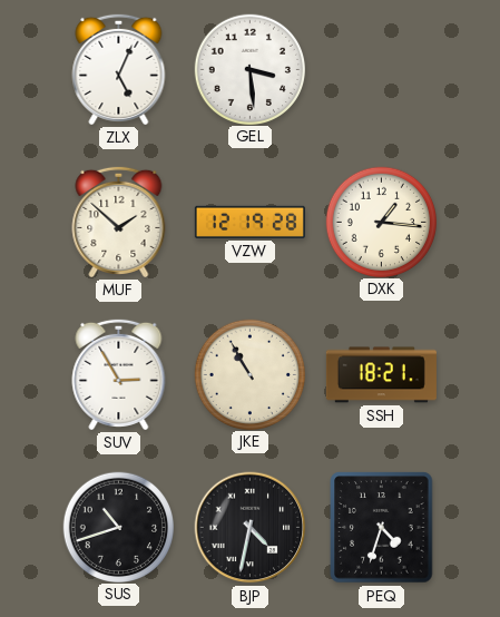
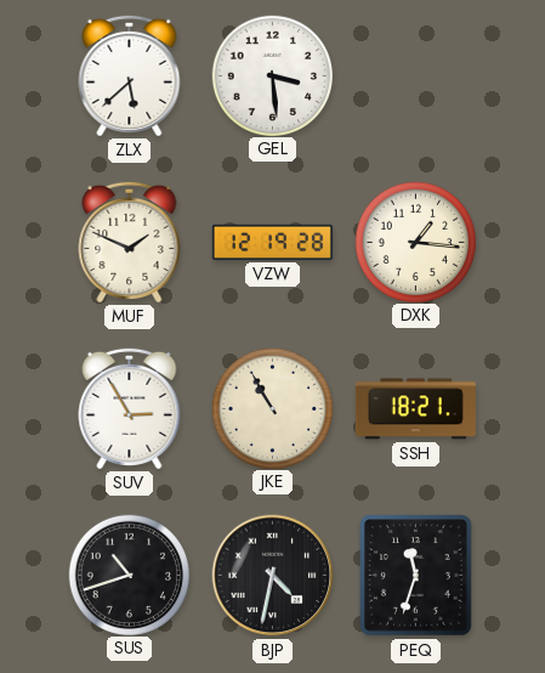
ZLX: 5:04 -> 5:38 (130, 75)
MUF: 1:52 -> 1:49 (130, 242)
PEQ: 4:33 -> 11:33 (416, 576)
